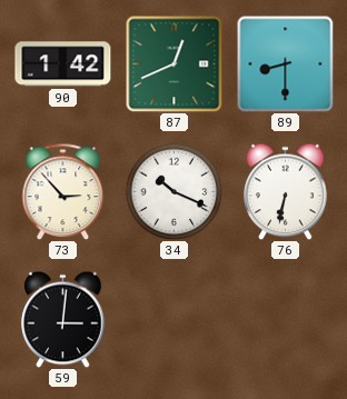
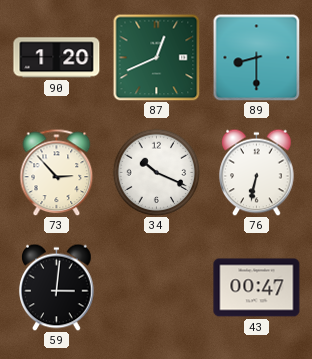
90: 1:42 -> 1:20 (57, 58)
43: none -> 00:47 (257, 288)
